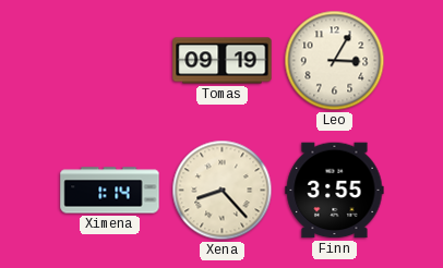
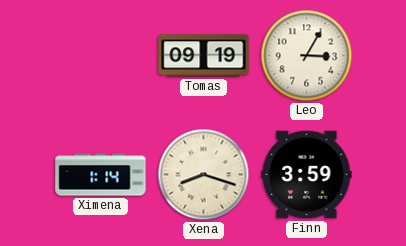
Xena: 8:23 -> 8:18 (204, 175)
Finn: 3:55 -> 3:59 (307, 175)
